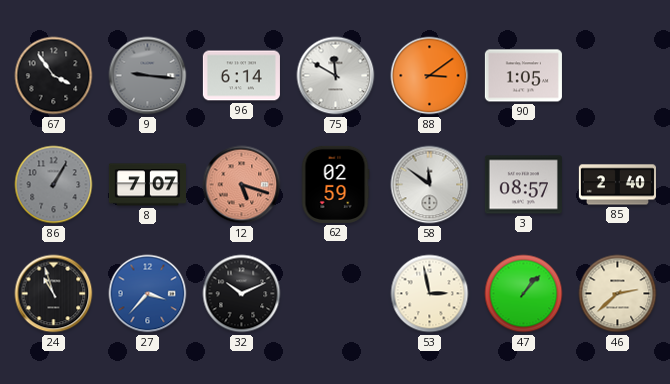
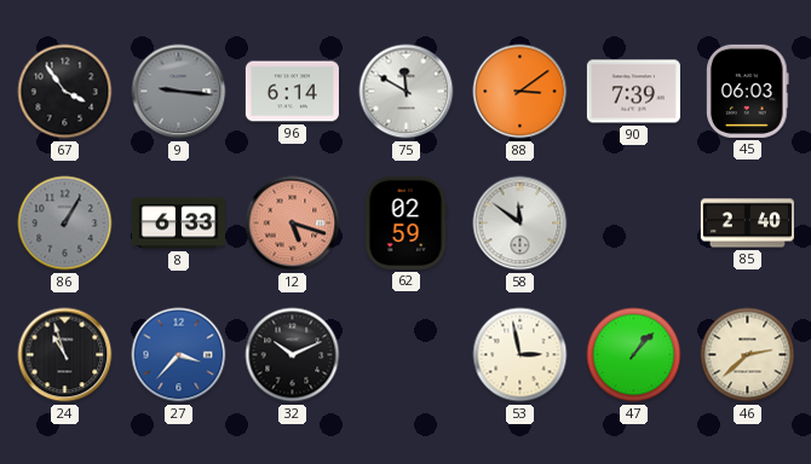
90: 1:05 -> 7:39 (633, 92)
45: none -> 06:03 (748, 91)
8: 7:07 -> 6:33 (178, 224)
3: 08:57 -> none (523, 185)
